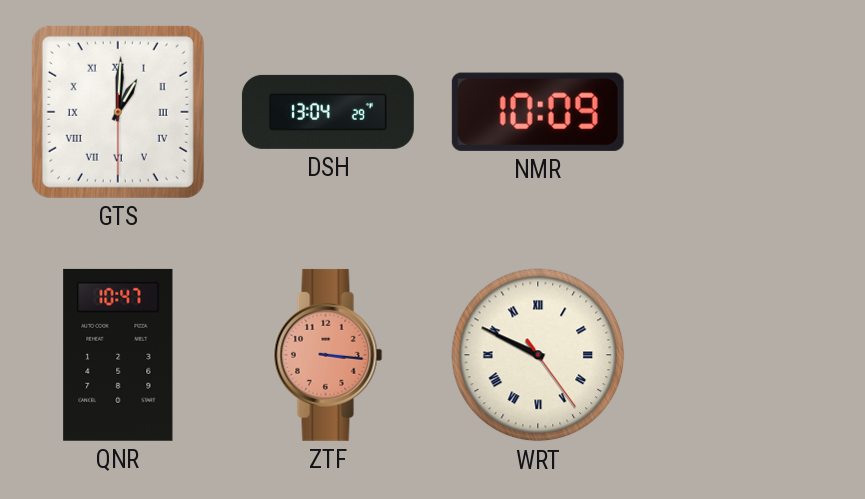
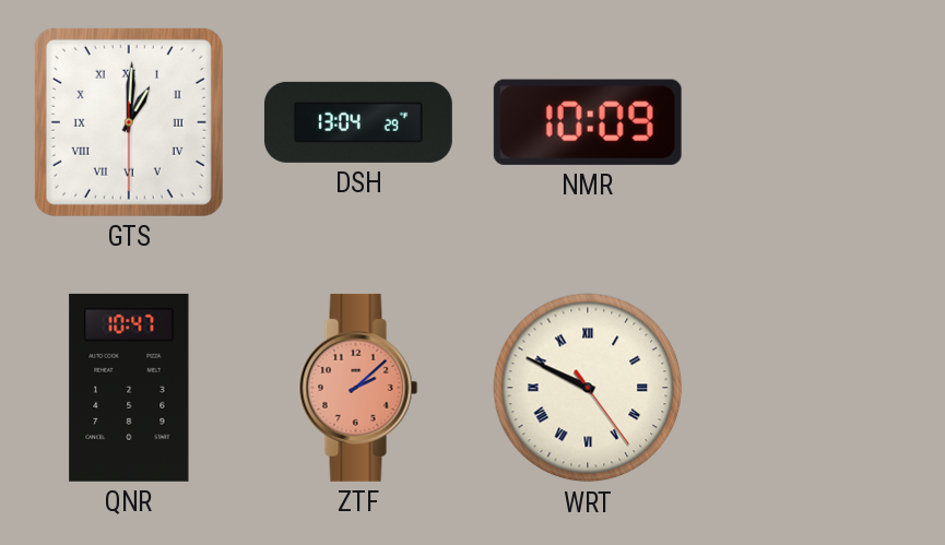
ZTF: 3:16 -> 2:08 (358, 388)
